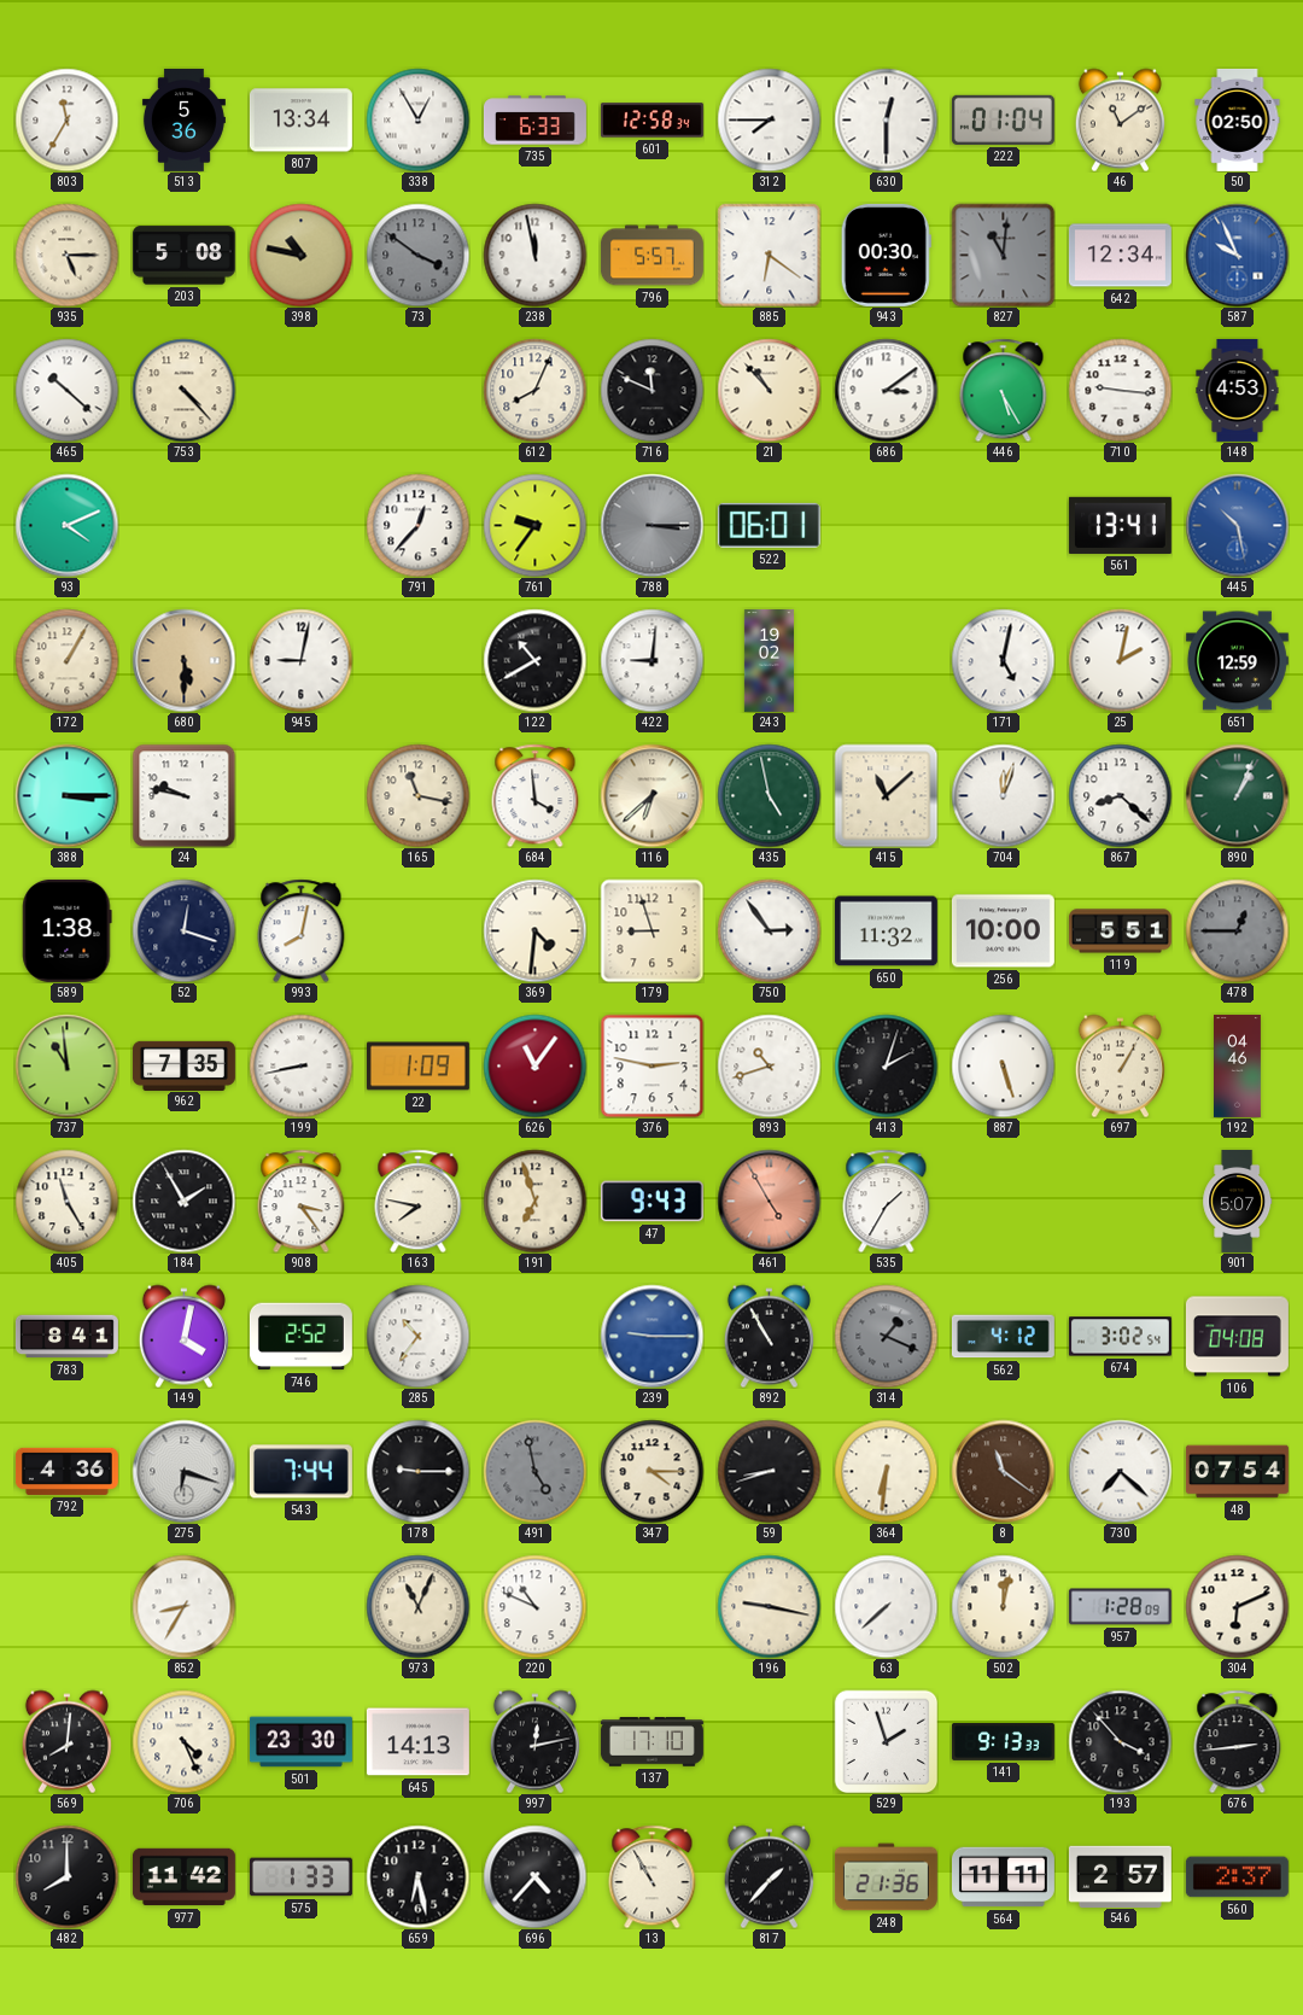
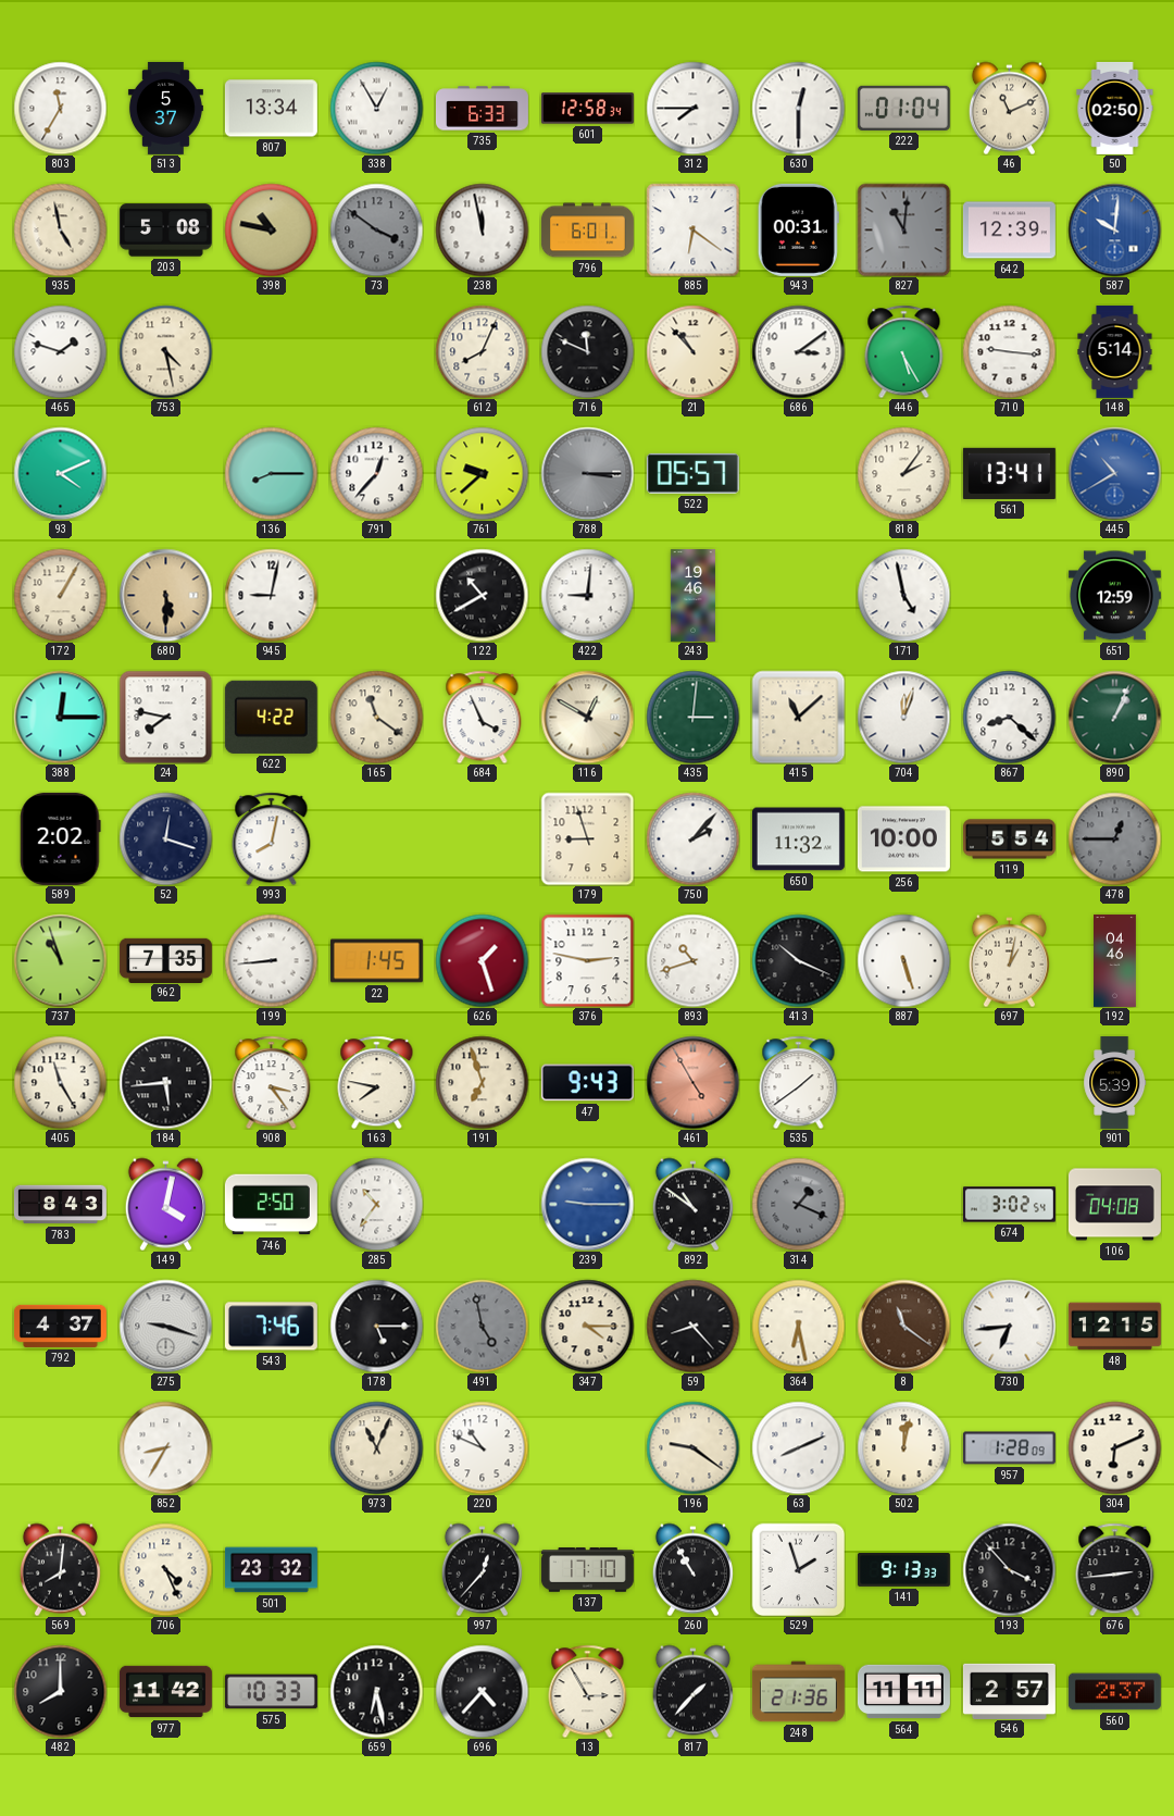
513: 5:36 -> 5:37 (165, 108)
46: 11:09 -> 11:11 (1009, 108)
935: 5:15 -> 4:58 (60, 229)
796: 5:57 -> 6:01 (587, 231)
943: 00:30 -> 00:31 (798, 229)
642: 12:34 -> 12:39 (1009, 231)
587: 9:56 -> 10:01 (1114, 229)
465: 10:22 -> 1:48 (60, 351)
753: 4:23 -> 4:28 (165, 351)
148: 4:53 -> 5:14 (1115, 351)
136: none -> 8:15 (271, 473)
761: 9:36 -> 9:38 (482, 473)
522: 06:01 -> 05:57 (692, 473)
818: none -> 2:06 (903, 473)
445: 10:28 -> 10:40 (1114, 473)
243: 19:02 -> 19:46 (692, 595)
171: 5:02 -> 4:58 (903, 595)
25: 2:02 -> none (1120, 660)
388: 3:15 -> 12:15 (60, 717)
24: 9:47 -> 7:47 (165, 717)
622: none -> 4:22 (271, 717)
165: 11:17 -> 11:21 (376, 717)
684: 3:59 -> 3:56 (483, 717)
116: 6:38 -> 12:50 (587, 717)
435: 4:58 -> 3:01 (692, 717)
589: 1:38 -> 2:02 (61, 838)
369: 4:31 -> none (534, 930)
750: 2:54 -> 2:07 (692, 838)
119: 5:51 -> 5:54 (1009, 839)
737: 10:59 -> 10:57 (60, 960)
199: 8:43 -> 8:44 (271, 960)
22: 1:09 -> 1:45 (376, 961)
626: 11:06 -> 1:27 (482, 960)
413: 2:03 -> 10:19 (798, 960)
697: 1:05 -> 1:02 (1009, 960)
184: 1:55 -> 5:44 (165, 1082)
535: 1:35 -> 1:39 (799, 1082)
901: 5:07 -> 5:39 (1115, 1082)
783: 8:41 -> 8:43 (60, 1205)
746: 2:52 -> 2:50 (271, 1205)
892: 10:55 -> 10:51 (692, 1204)
562: 4:12 -> none (1003, 1337)
792: 4:36 -> 4:37 (60, 1326)
275: 6:18 -> 9:18 (165, 1326)
543: 7:44 -> 7:46 (271, 1327)
178: 9:15 -> 5:15 (376, 1326)
59: 8:42 -> 8:23 (692, 1326)
364: 6:31 -> 6:28 (798, 1326)
730: 7:22 -> 6:44 (1009, 1326)
48: 07:54 -> 12:15 (1114, 1327)
196: 9:17 -> 9:21 (692, 1447)
63: 7:38 -> 8:11 (798, 1447)
501: 23:30 -> 23:32 (271, 1570)
645: 14:13 -> none (417, 1742)
997: 12:13 -> 12:37 (482, 1569)
260: none -> 10:55 (692, 1569)
575: 1:33 -> 10:33 (271, 1692)
13: 10:55 -> 2:55 (588, 1691)
